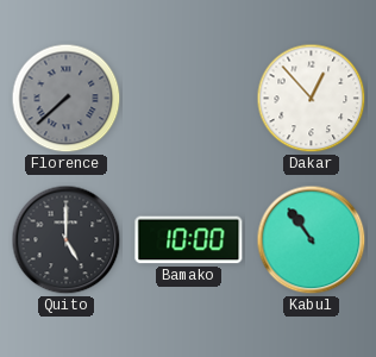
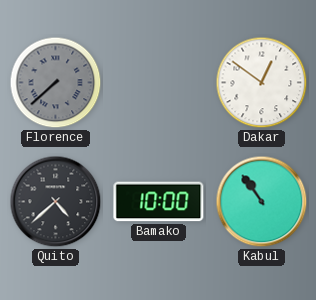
Dakar: 12:53 -> 12:51 (262, 83)
Quito: 5:00 -> 4:38 (56, 202)
